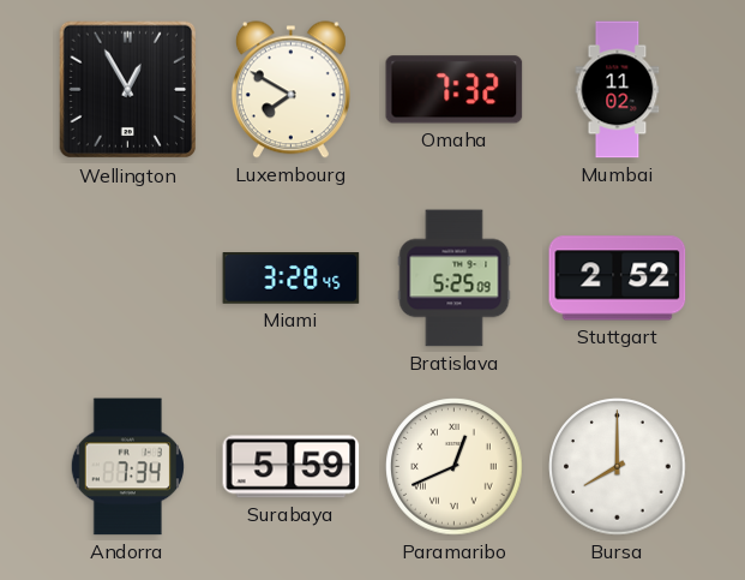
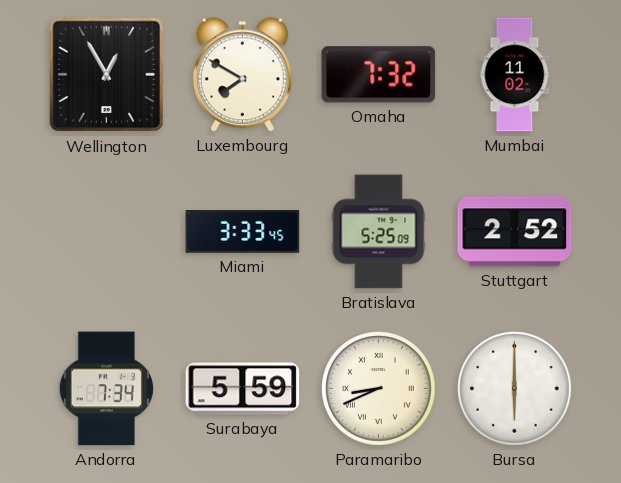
Miami: 3:28 -> 3:33 (243, 232)
Paramaribo: 12:41 -> 8:41 (379, 389)
Bursa: 8:00 -> 6:00 (515, 389)
